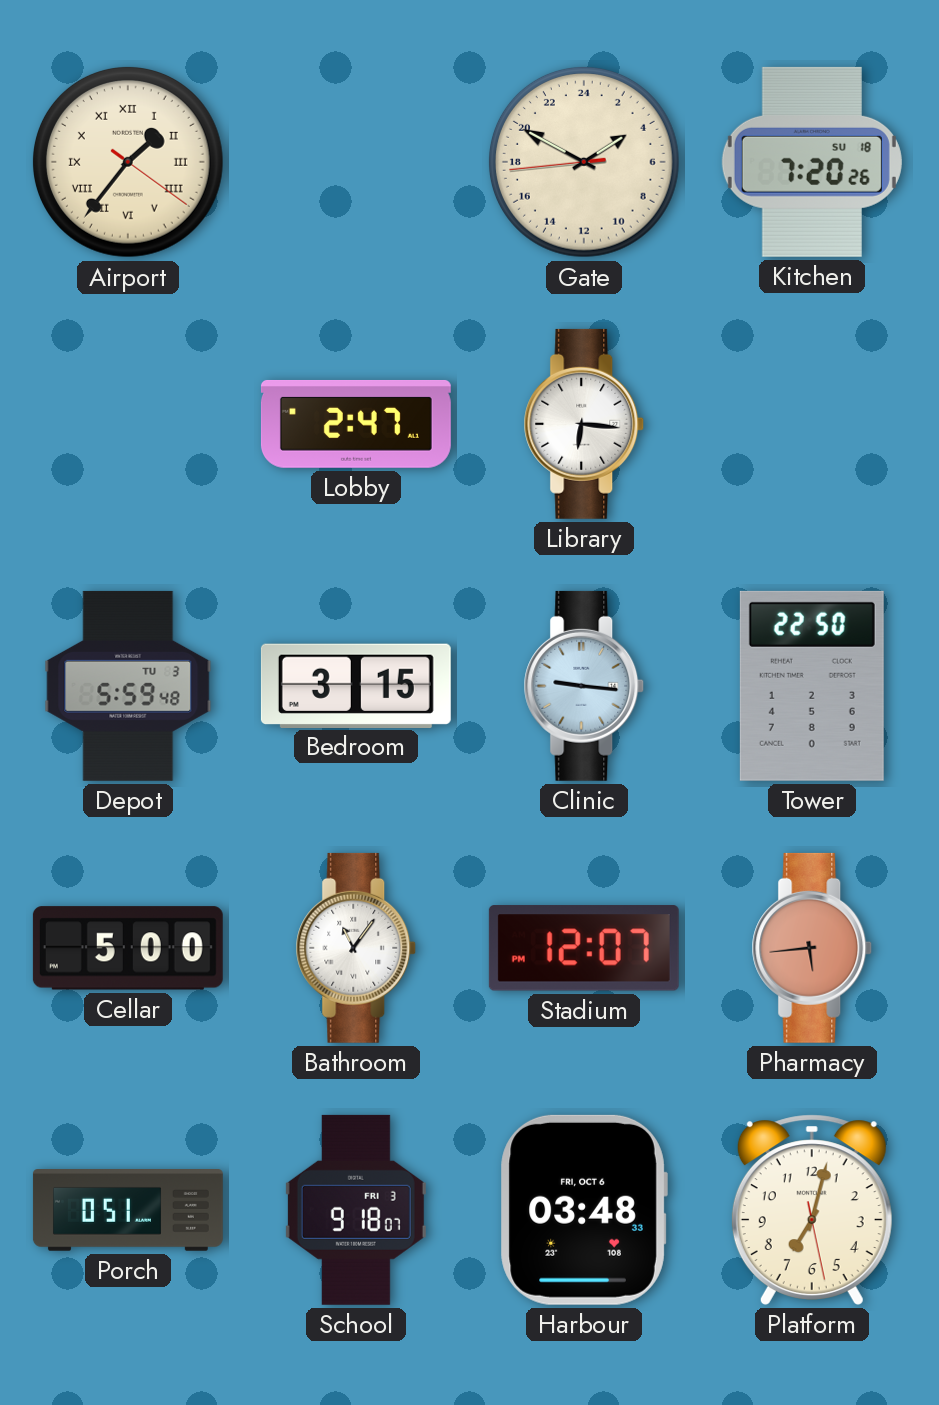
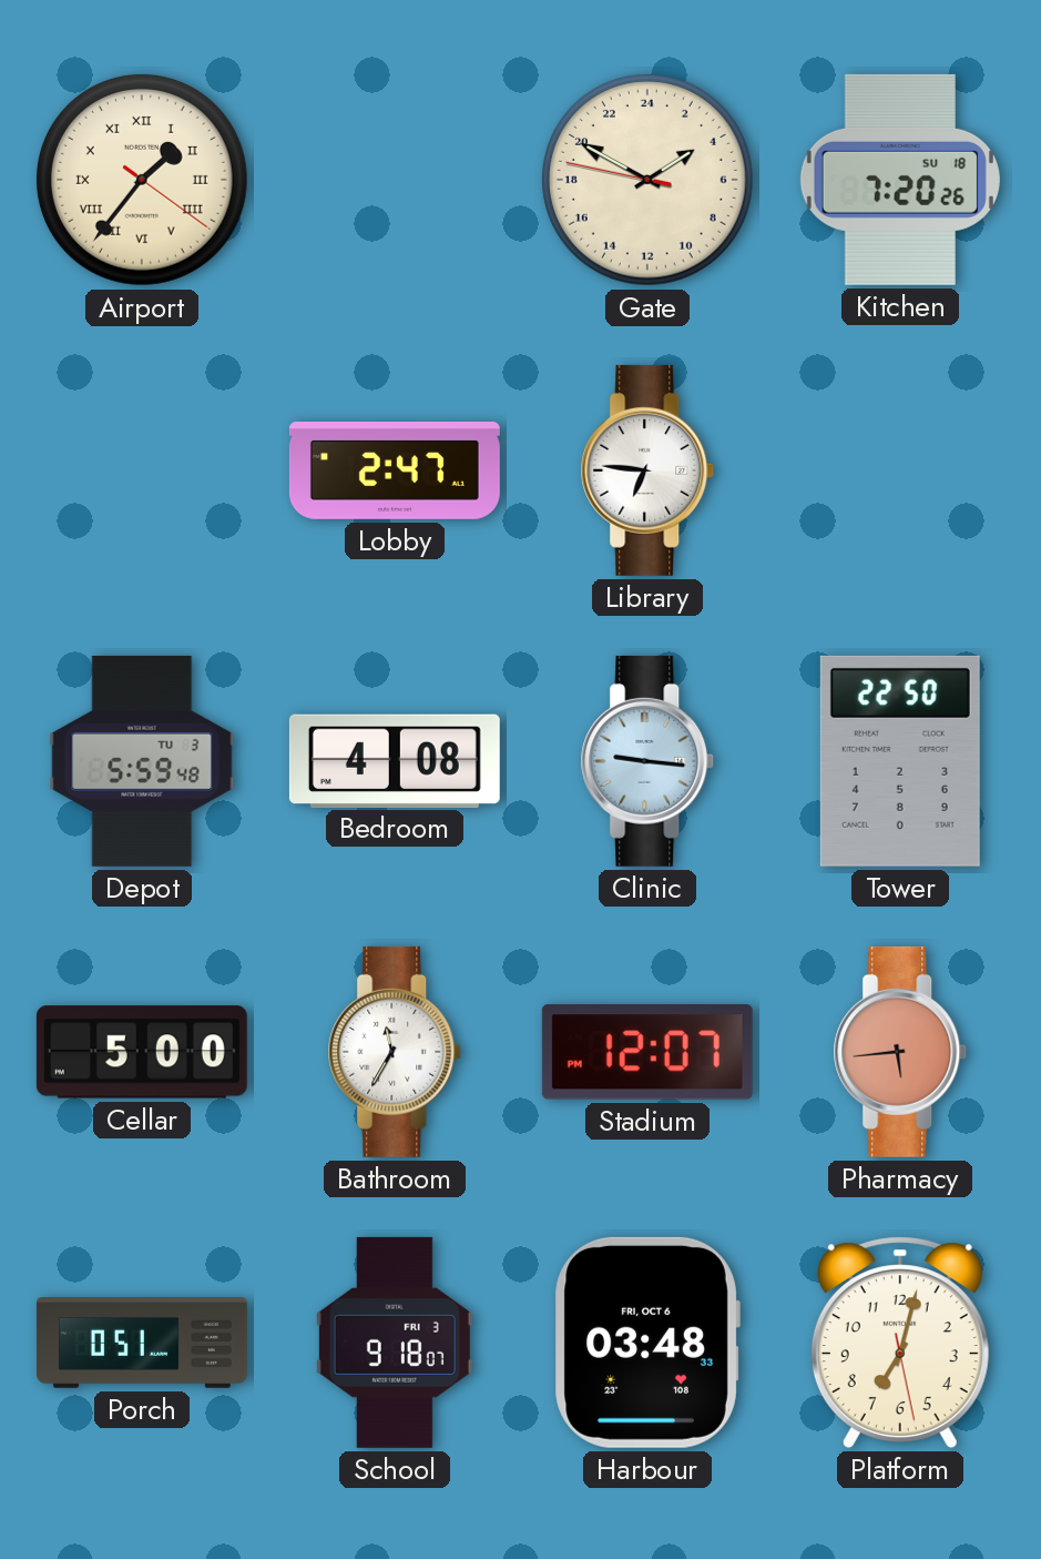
Gate: 3:49:44 -> 3:49:47 (647, 180)
Library: 6:16 -> 6:46 (647, 470)
Bedroom: 3:15 -> 4:08 (395, 760)
Bathroom: 11:06 -> 11:35 (395, 1052)
